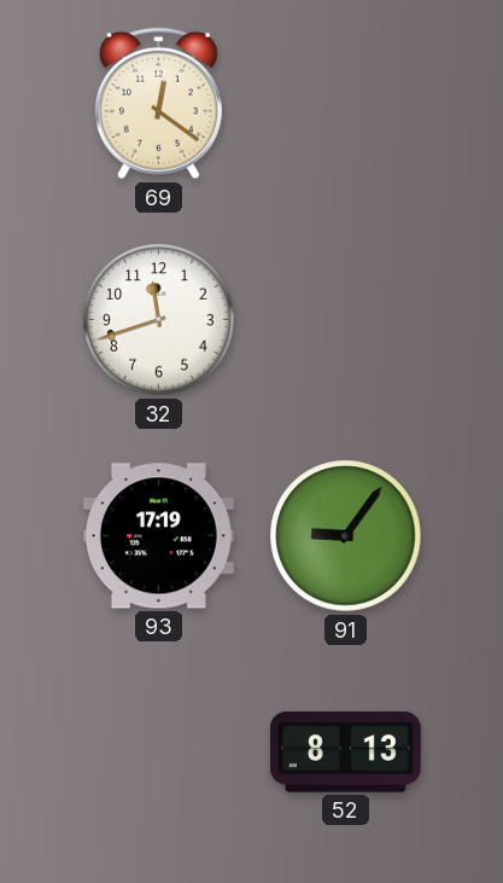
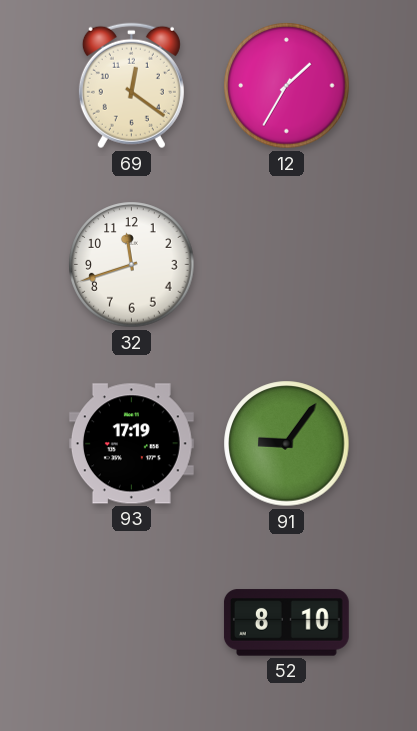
12: none -> 1:35 (287, 86)
52: 8:13 -> 8:10 (286, 623)
